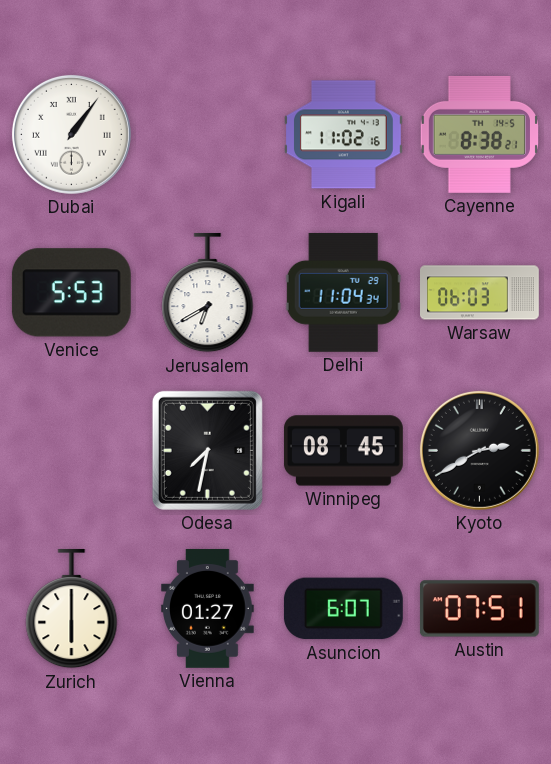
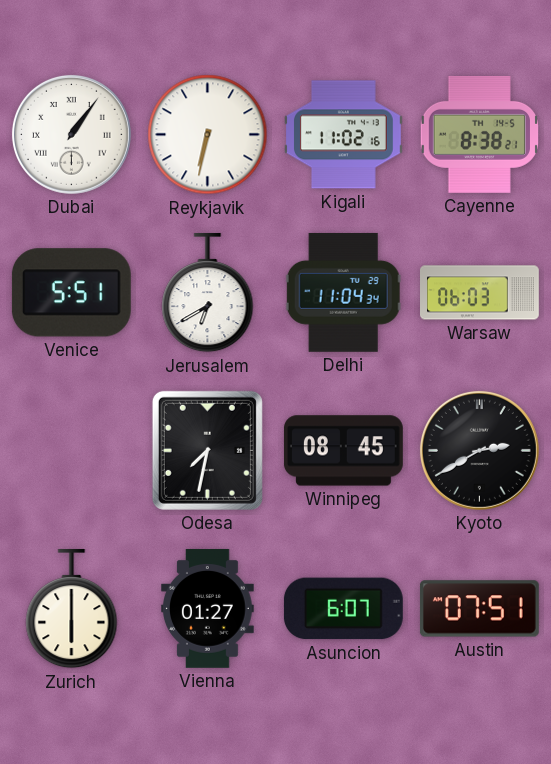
Reykjavik: none -> 6:32 (208, 135)
Venice: 5:53 -> 5:51 (71, 293)
